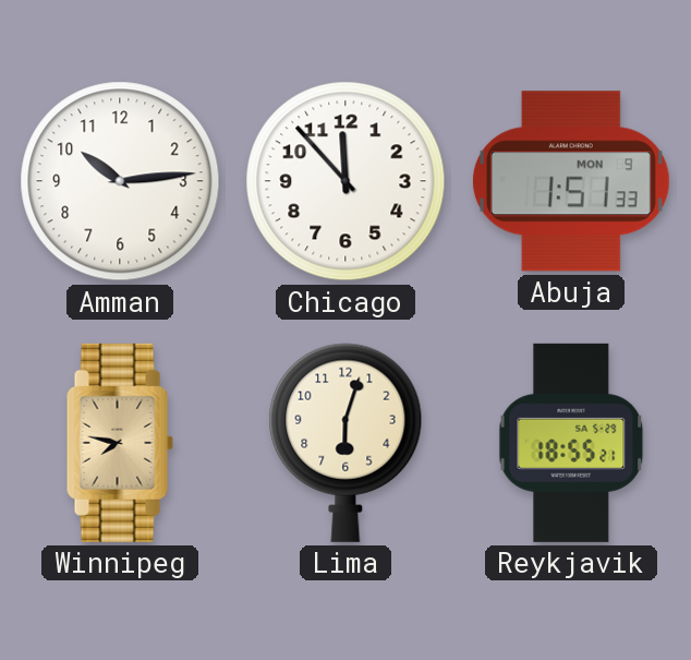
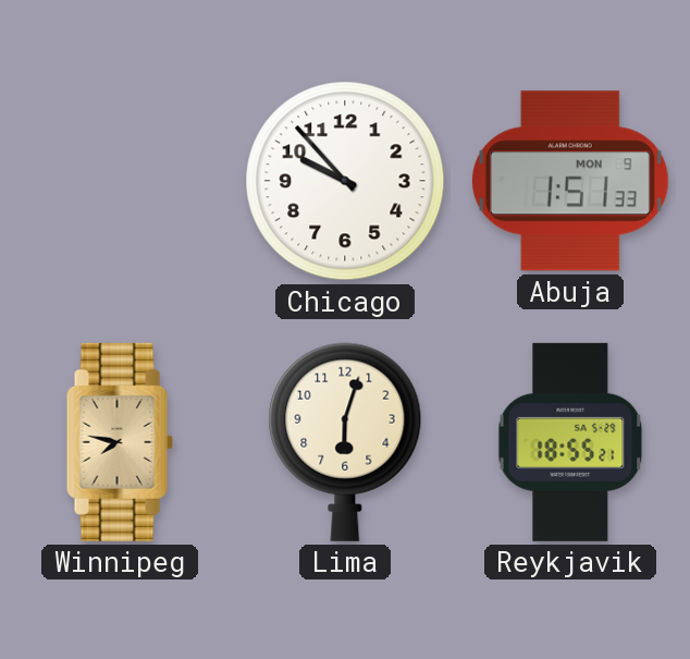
Amman: 10:14 -> none (120, 181)
Chicago: 11:53 -> 9:53 (345, 181)
